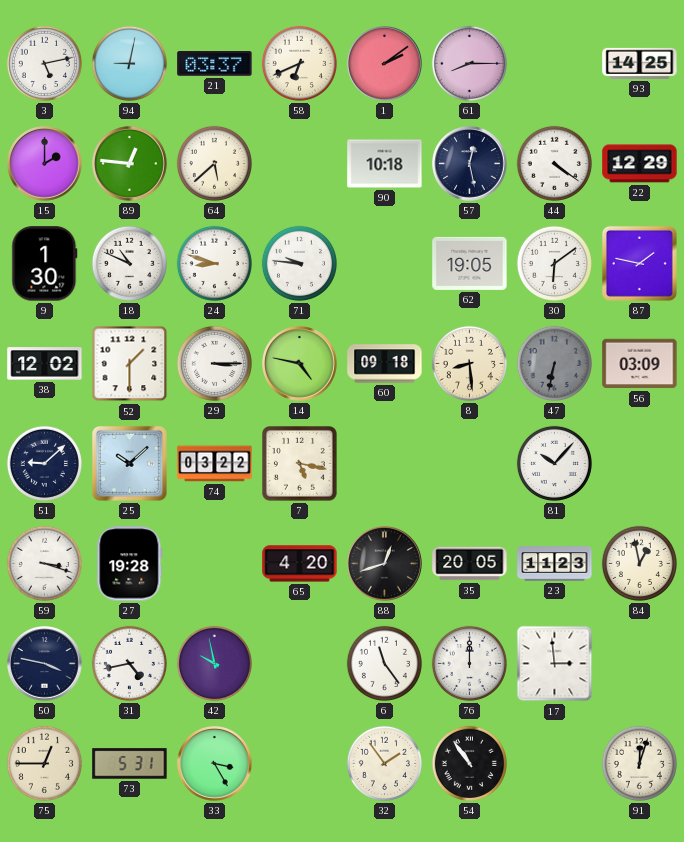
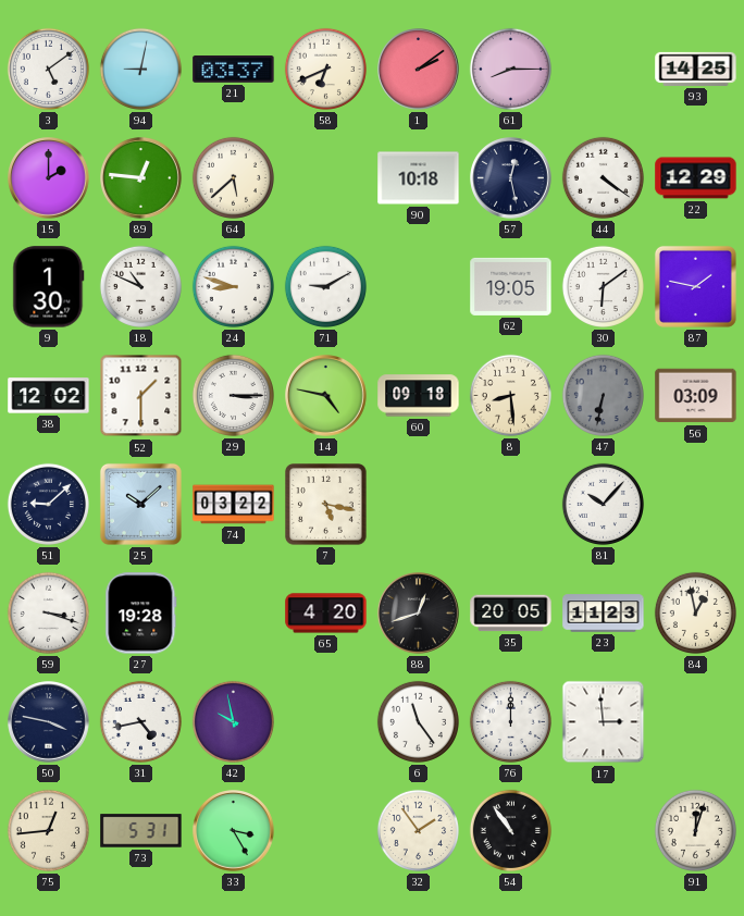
3: 5:13 -> 5:09 (48, 69)
71: 9:46 -> 9:10 (325, 286)
75: 12:45 -> 12:44 (48, 830)
